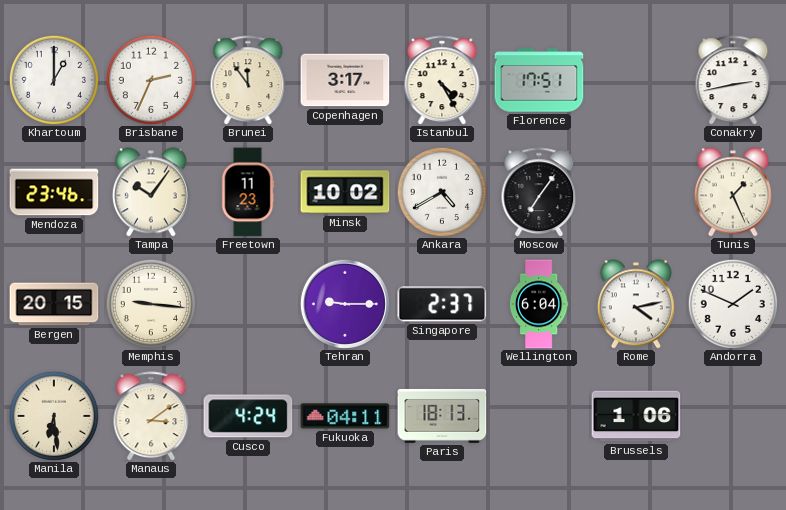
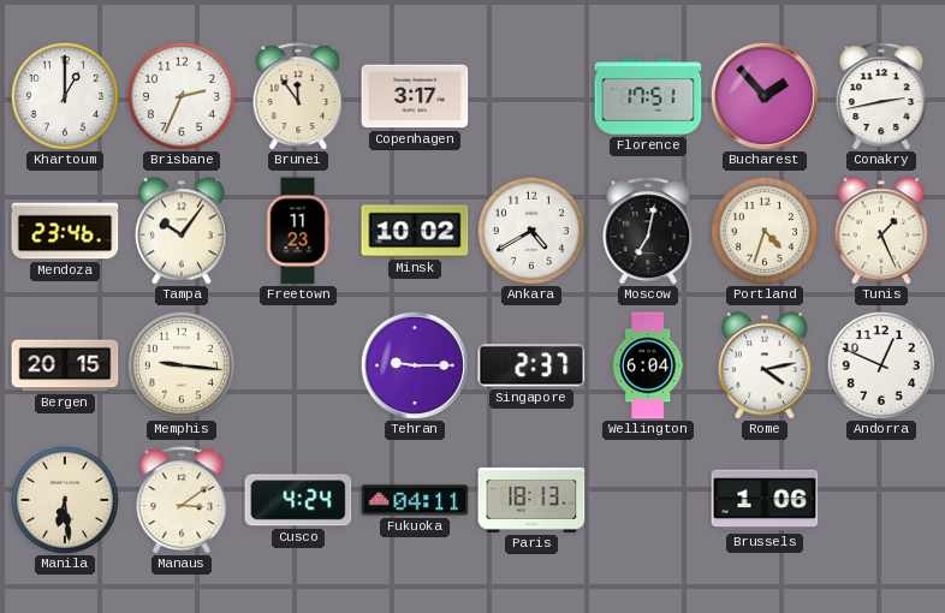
Istanbul: 4:25 -> none (442, 80)
Bucharest: none -> 1:53 (765, 96)
Moscow: 7:06 -> 7:02 (648, 231)
Portland: none -> 4:33 (765, 231)
Andorra: 1:49 -> 12:49 (881, 365)
